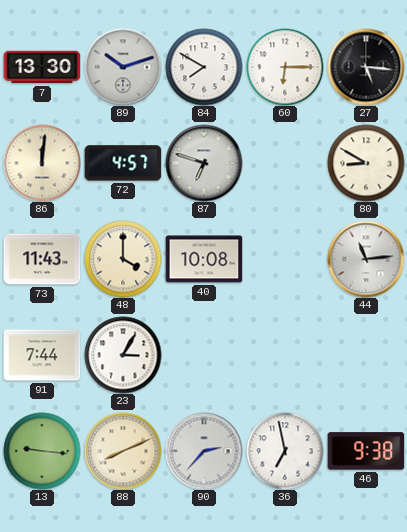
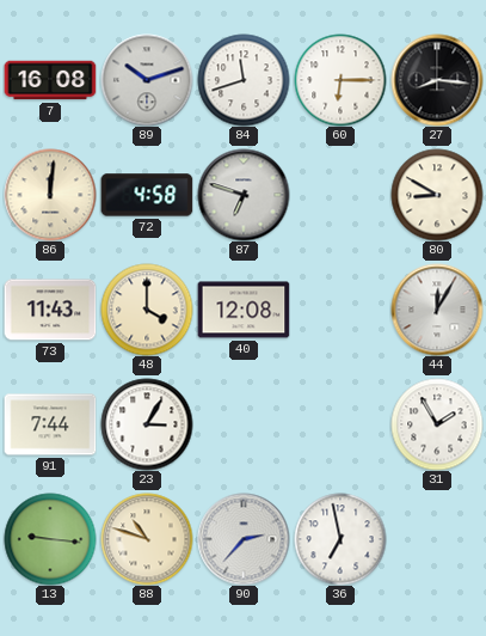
7: 13:30 -> 16:08 (50, 80)
84: 7:50 -> 11:42 (244, 80)
27: 5:16 -> 8:16 (437, 80)
72: 4:57 -> 4:58 (147, 195)
40: 10:08 -> 12:08 (244, 310)
44: 11:14 -> 12:05 (437, 310)
31: none -> 1:55 (437, 424)
88: 8:11 -> 10:48 (147, 539)
46: 9:38 -> none (366, 451)
